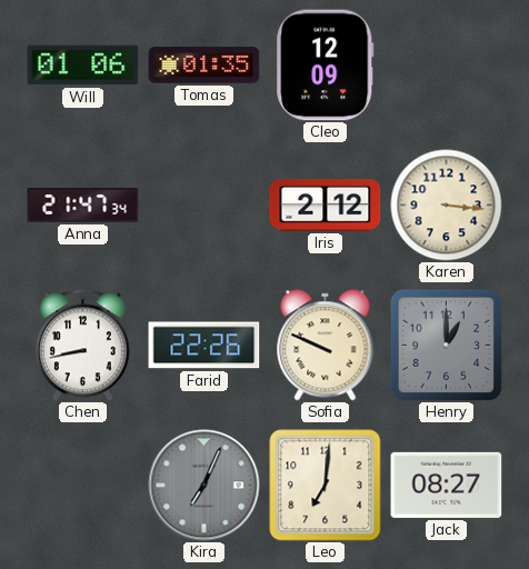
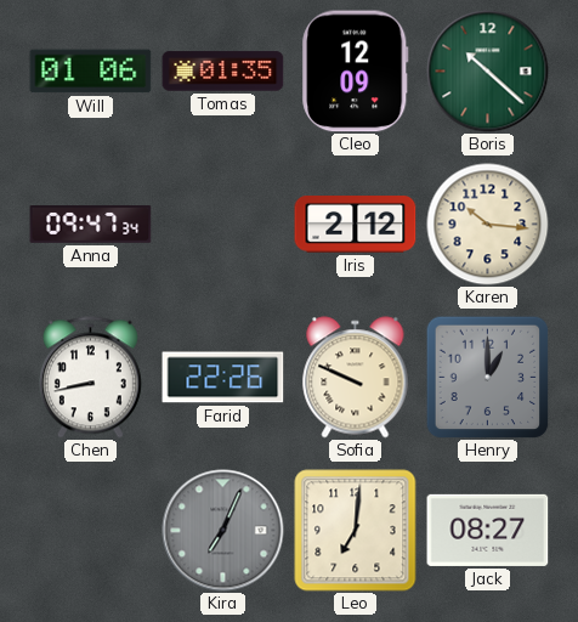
Boris: none -> 10:22 (488, 72)
Anna: 21:47 -> 09:47 (91, 225)
Karen: 3:16 -> 10:16 (488, 225)
